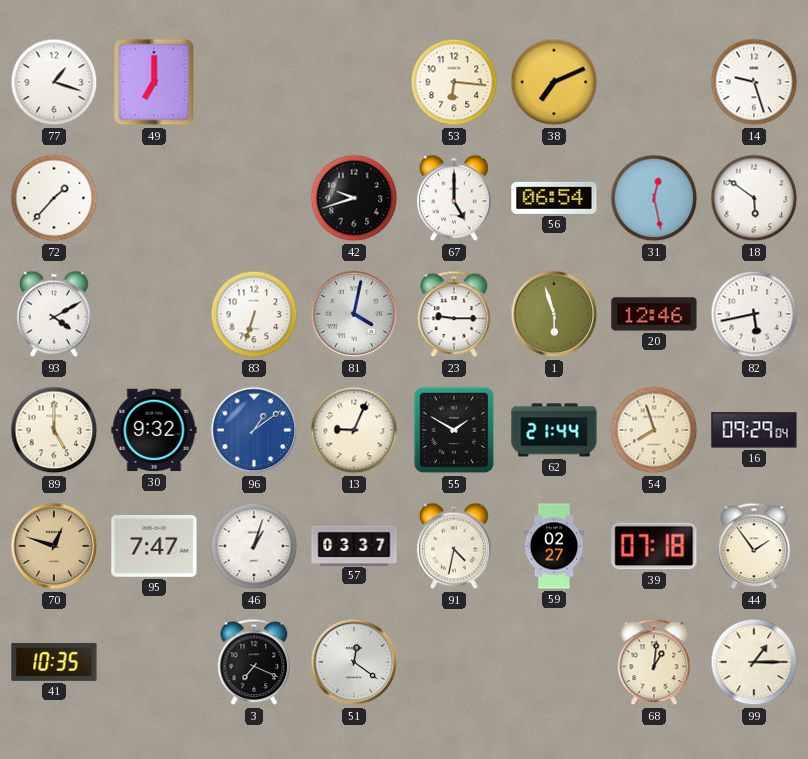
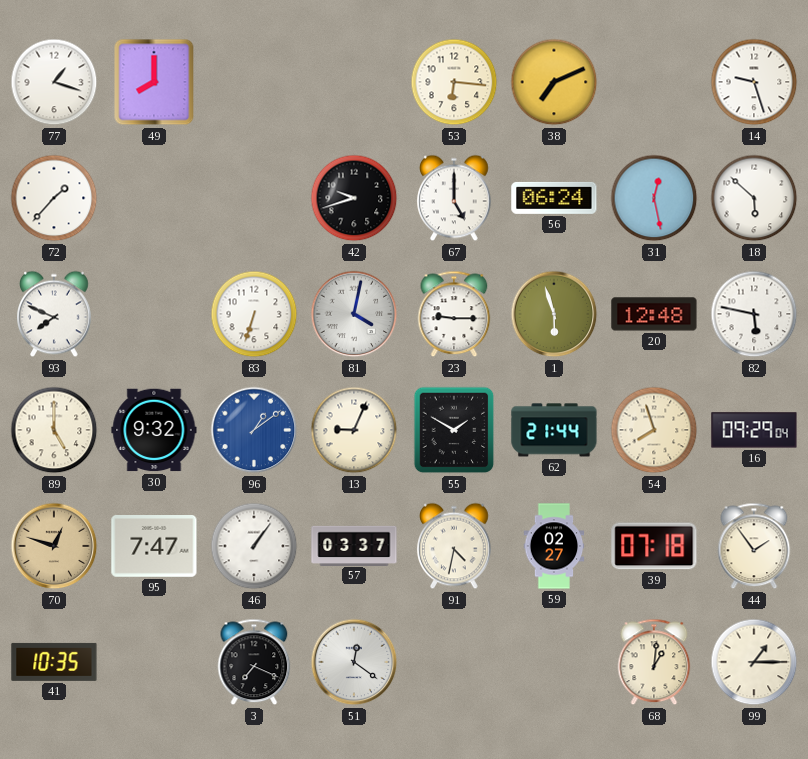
49: 7:00 -> 8:00 (154, 82)
56: 06:54 -> 06:24 (554, 198)
18: 5:51 -> 5:52 (754, 198)
93: 4:10 -> 7:49 (55, 314)
20: 12:46 -> 12:48 (654, 314)
82: 5:43 -> 5:47 (754, 314)
46: 1:03 -> 1:06 (254, 546)
